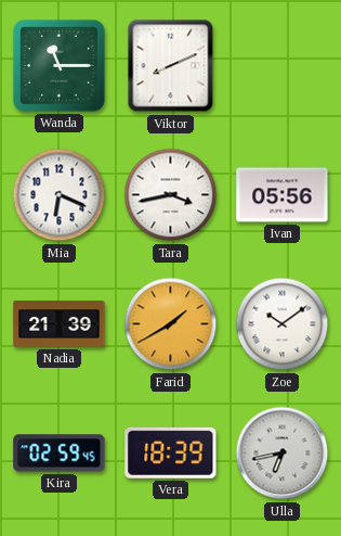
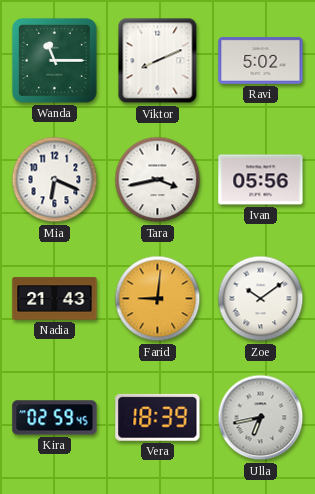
Ravi: none -> 5:02 (261, 61)
Nadia: 21:39 -> 21:43 (55, 299)
Farid: 1:40 -> 9:01 (158, 299)
